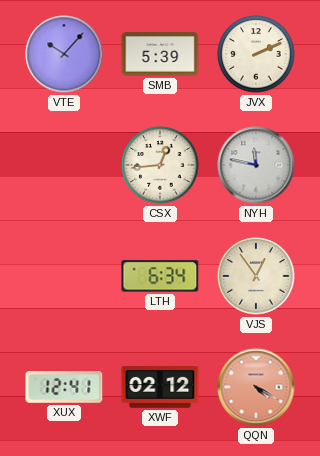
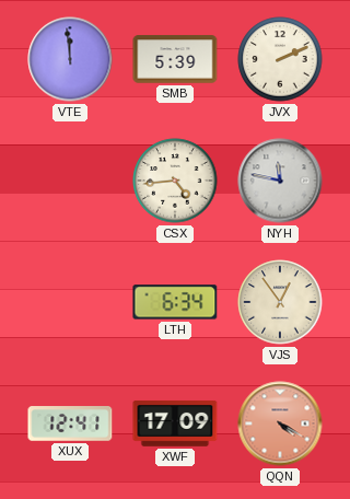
VTE: 10:07 -> 11:59 (70, 59)
CSX: 12:44 -> 4:44 (175, 181)
XWF: 02:12 -> 17:09 (175, 423)
